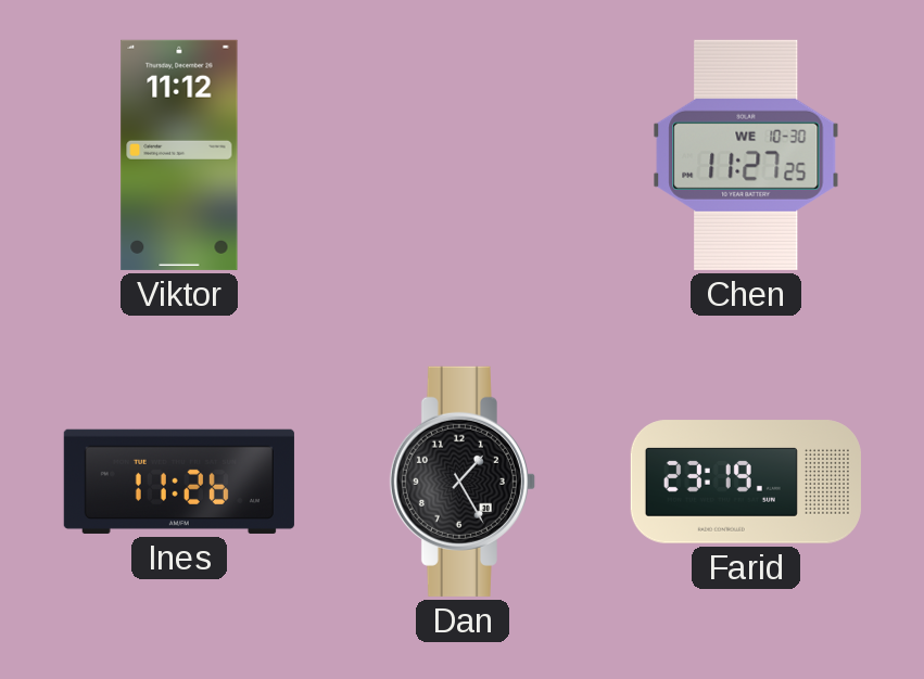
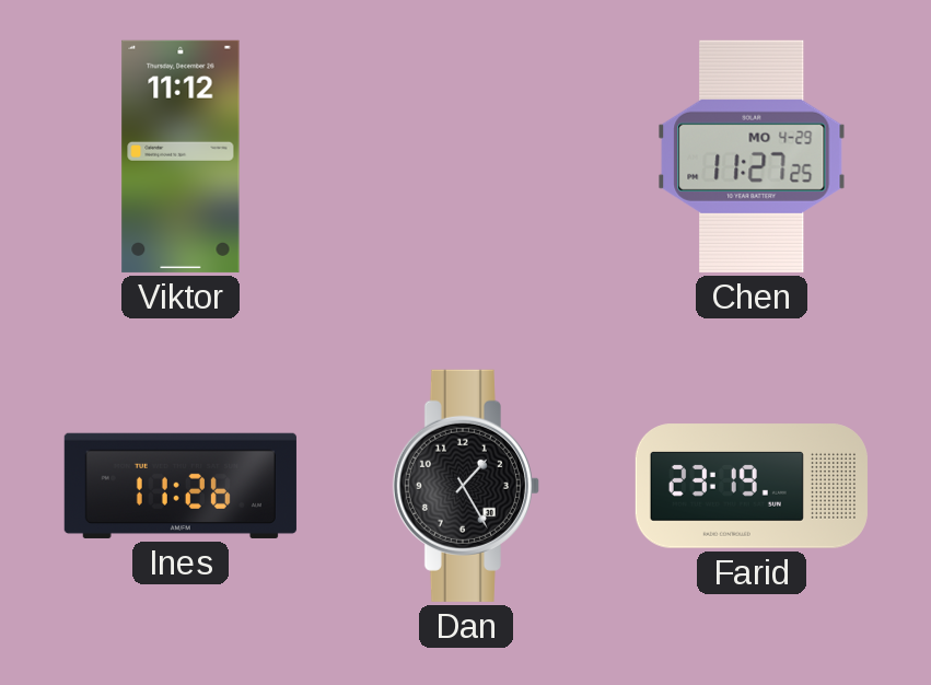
Chen date: WE 10-30 -> MO 4-29 (752, 156)
